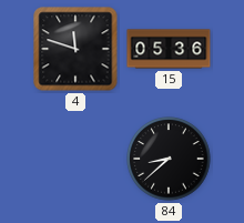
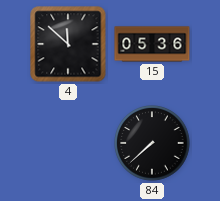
4: 11:48 -> 11:52 (68, 44)
84: 8:38 -> 7:38 (152, 143)
